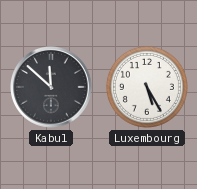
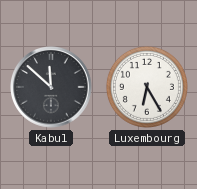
Luxembourg: 5:25 -> 6:25 (147, 87)
